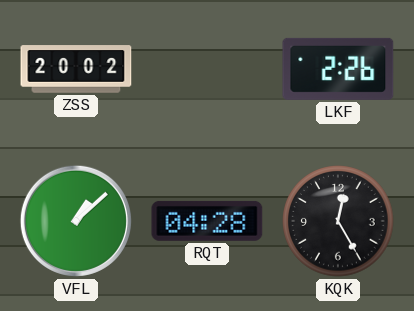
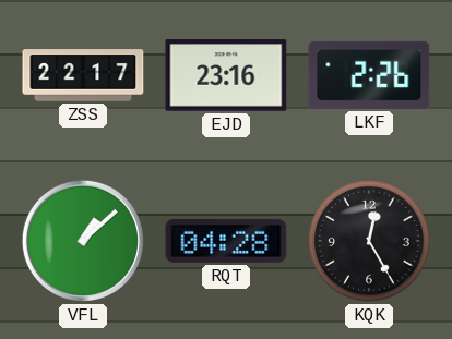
ZSS: 20:02 -> 22:17 (83, 75)
EJD: none -> 23:16 (226, 75)
